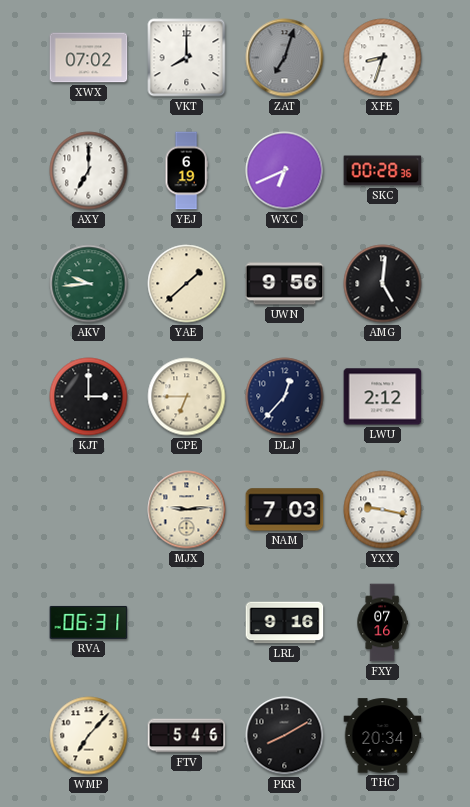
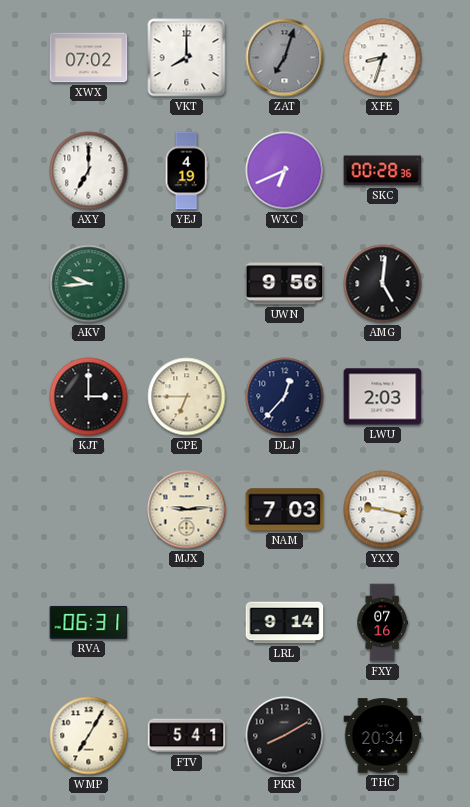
YEJ: 6:19 -> 4:19 (186, 171)
YAE: 1:38 -> none (187, 284)
LWU: 2:12 -> 2:03 (383, 397)
LRL: 9:16 -> 9:14 (285, 623)
WMP: 7:07 -> 7:05 (89, 736)
FTV: 5:46 -> 5:41 (187, 736)
